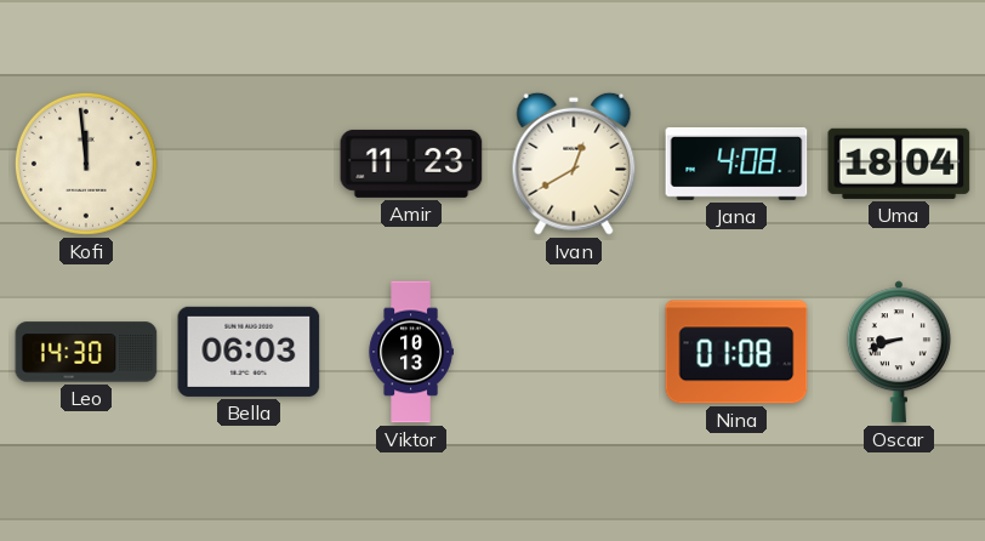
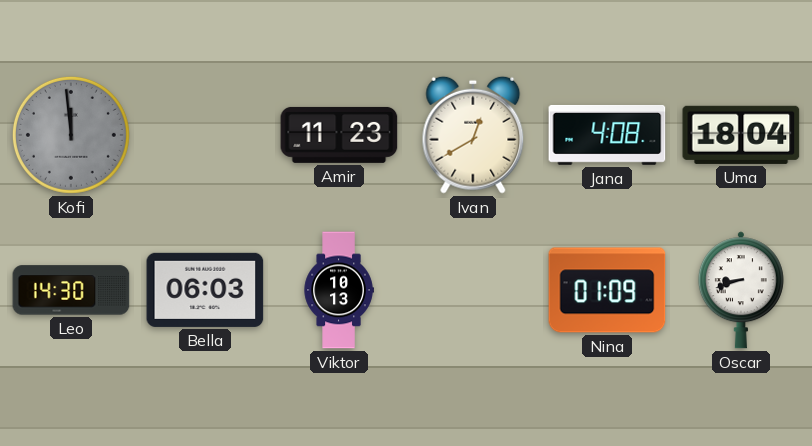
Kofi dial: cream -> grey (71, 135)
Nina: 01:08 -> 01:09 (607, 290)
